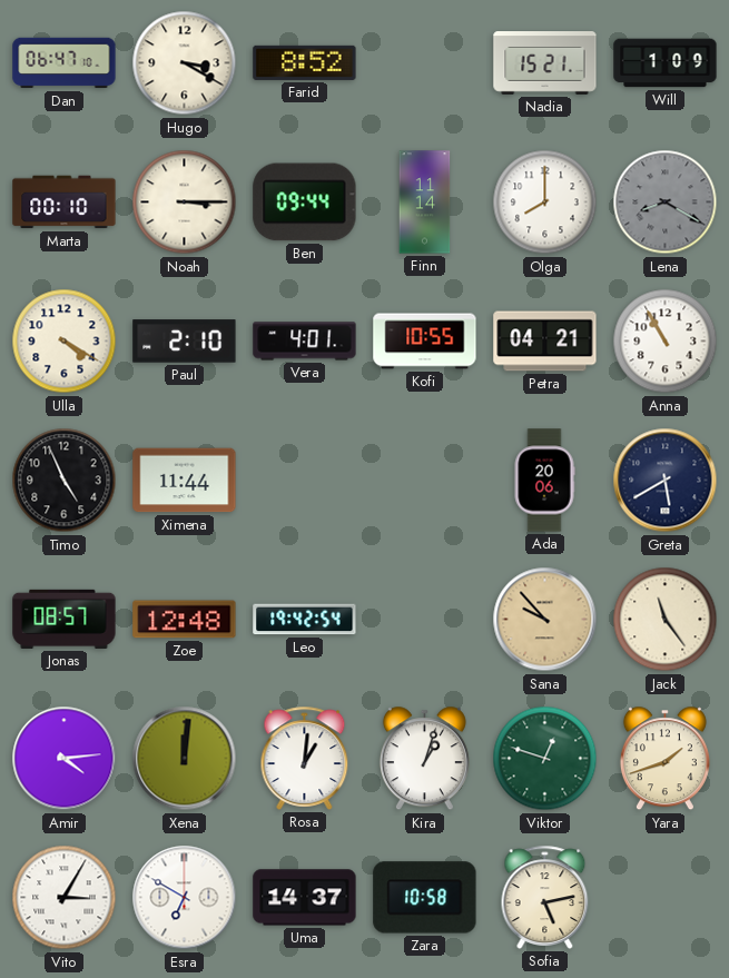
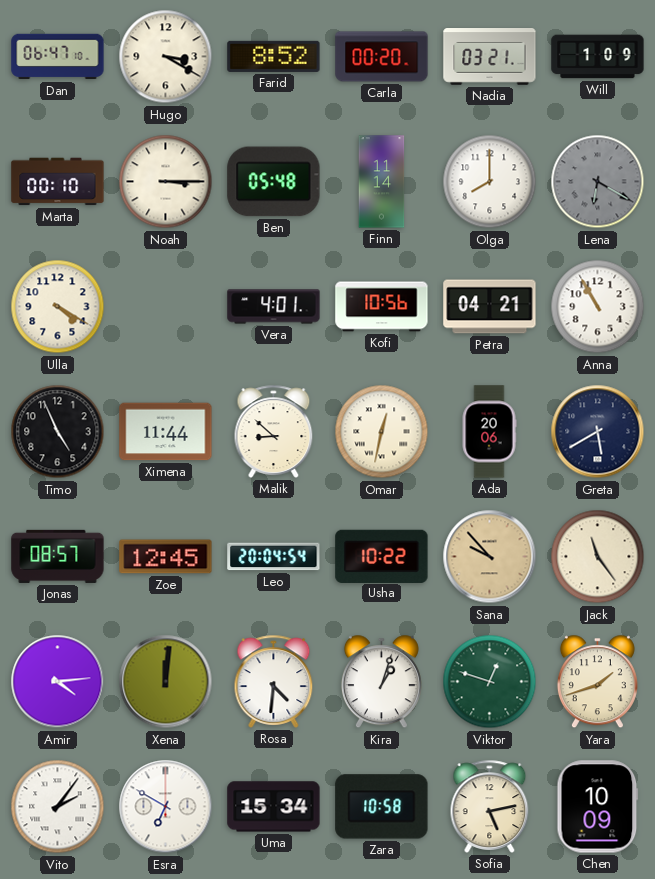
Carla: none -> 00:20 (382, 57)
Nadia: 15:21 -> 03:21 (490, 57)
Ben: 09:44 -> 05:48 (274, 182)
Lena: 8:20 -> 6:20 (598, 182)
Paul: 2:10 -> none (185, 342)
Kofi: 10:55 -> 10:56 (382, 307)
Malik: none -> 8:52 (274, 431)
Omar: none -> 12:32 (382, 432)
Zoe: 12:48 -> 12:45 (166, 557)
Leo: 19:42 -> 20:04 (274, 557)
Usha: none -> 10:22 (382, 556)
Rosa: 1:01 -> 4:31 (274, 681)
Vito: 3:05 -> 2:06 (58, 807)
Uma: 14:37 -> 15:34 (274, 807)
Chen: none -> 10:09 (598, 807)
